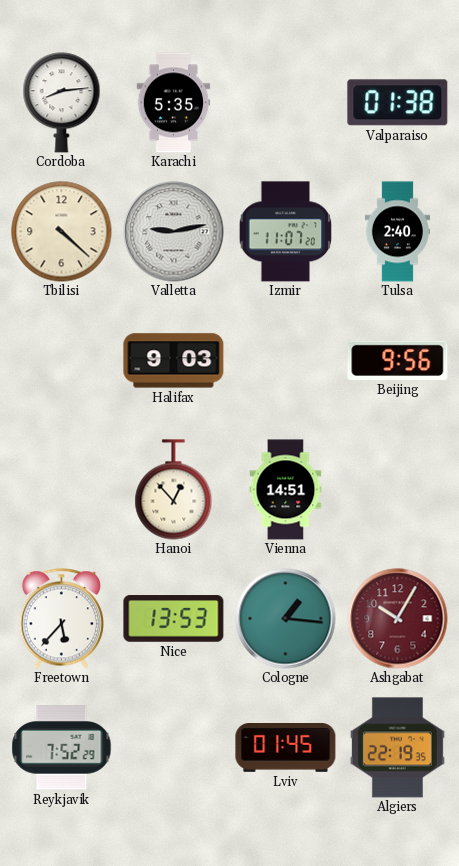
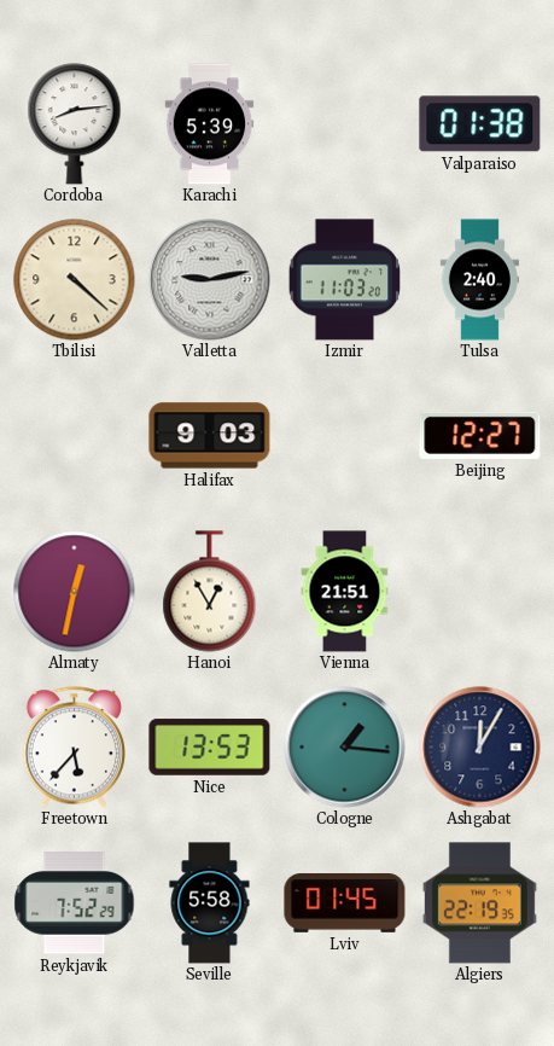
Karachi: 5:35 -> 5:39 (210, 124)
Izmir: 11:07 -> 11:03 (345, 280)
Beijing: 9:56 -> 12:27 (480, 435)
Almaty: none -> 12:32 (75, 592)
Hanoi: 12:53 -> 12:55 (210, 592)
Vienna: 14:51 -> 21:51 (345, 592)
Ashgabat: 10:05 -> 12:05 (480, 748)
Ashgabat dial: burgundy -> navy (480, 748)
Seville: none -> 5:58 (210, 903)
